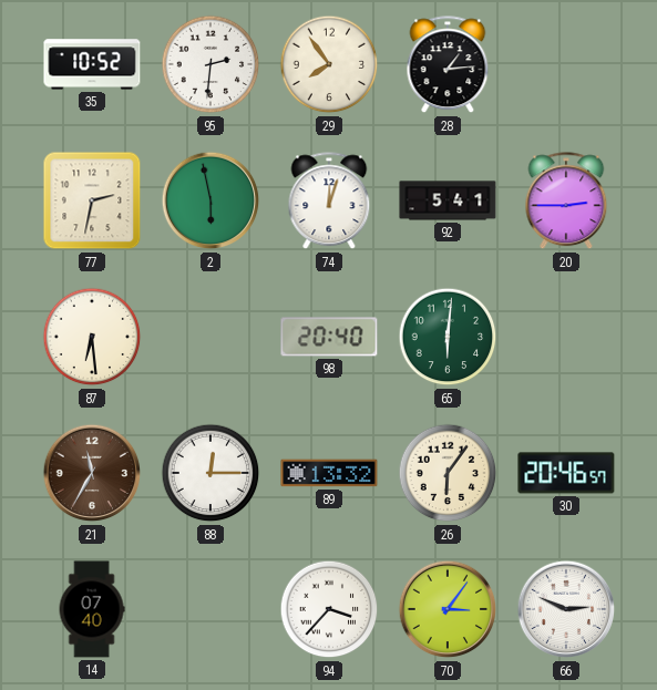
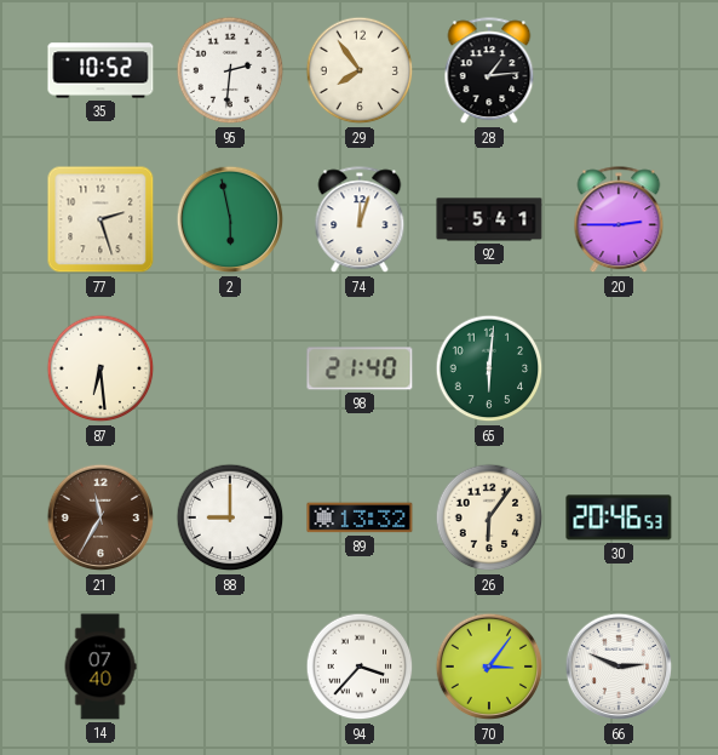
77: 2:32 -> 2:27 (100, 219)
98: 20:40 -> 21:40 (360, 368)
88: 12:15 -> 9:00 (230, 517)
30: 20:46:57 -> 20:46:53 (619, 517)
